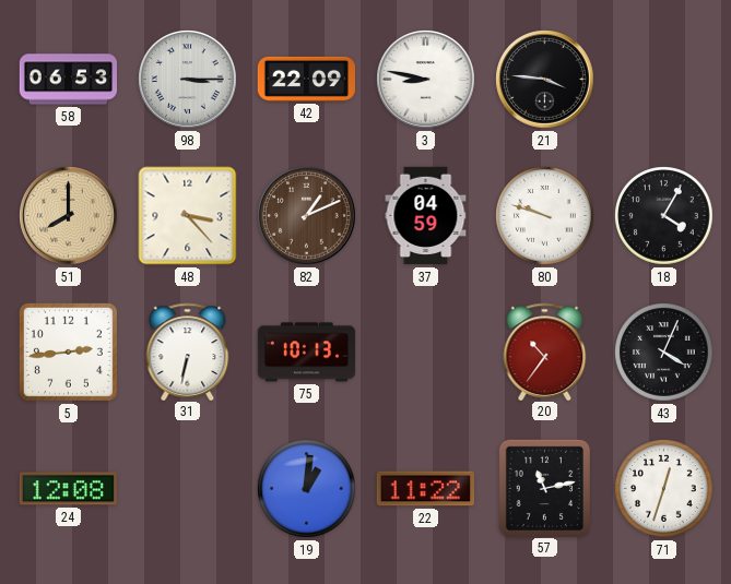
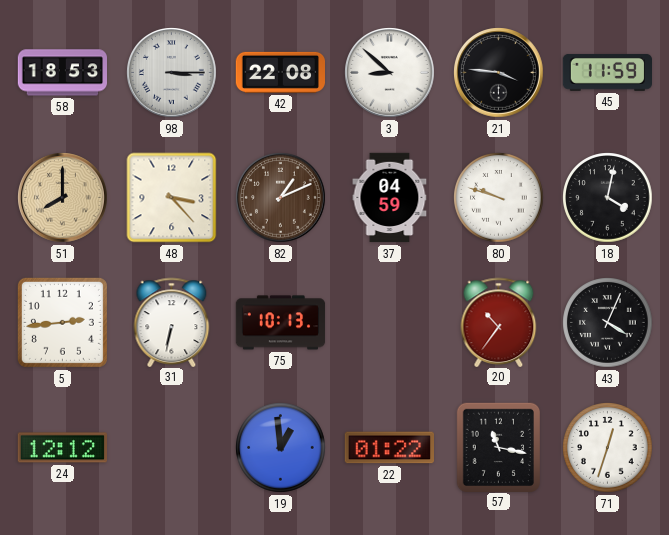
58: 06:53 -> 18:53 (62, 73)
42: 22:09 -> 22:08 (280, 72)
3: 8:47 -> 8:52 (390, 73)
45: none -> 11:59 (607, 72)
18: 4:05 -> 4:02 (608, 198)
24: 12:08 -> 12:12 (62, 448)
19: 1:01 -> 12:59 (281, 448)
22: 11:22 -> 01:22 (389, 448)
57: 11:13 -> 11:17 (498, 447)
